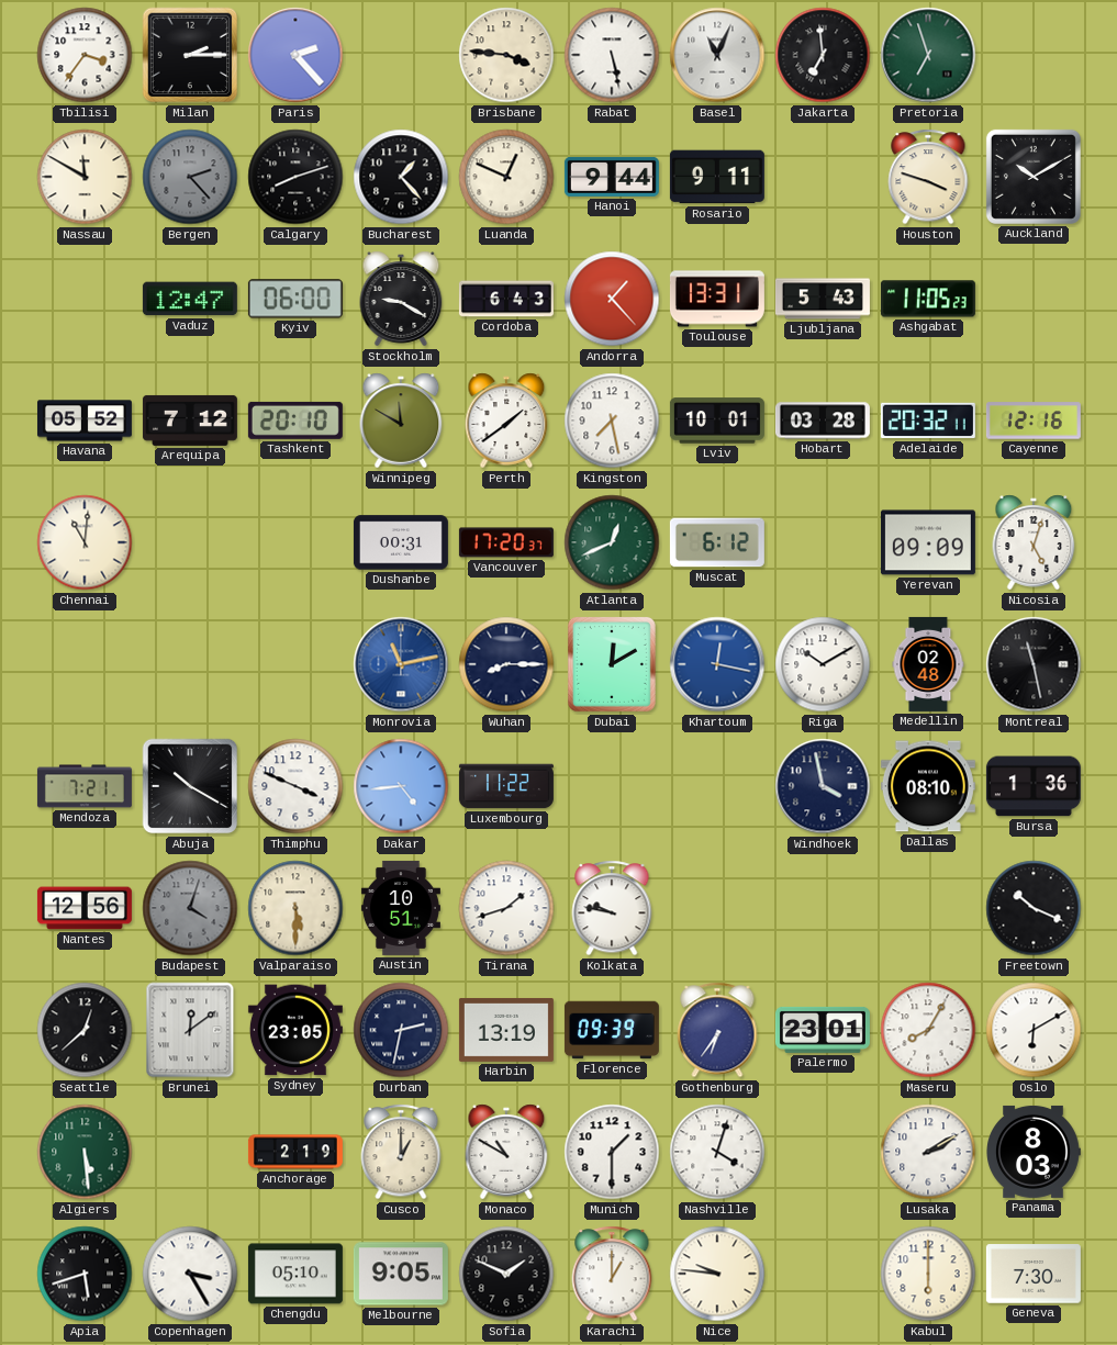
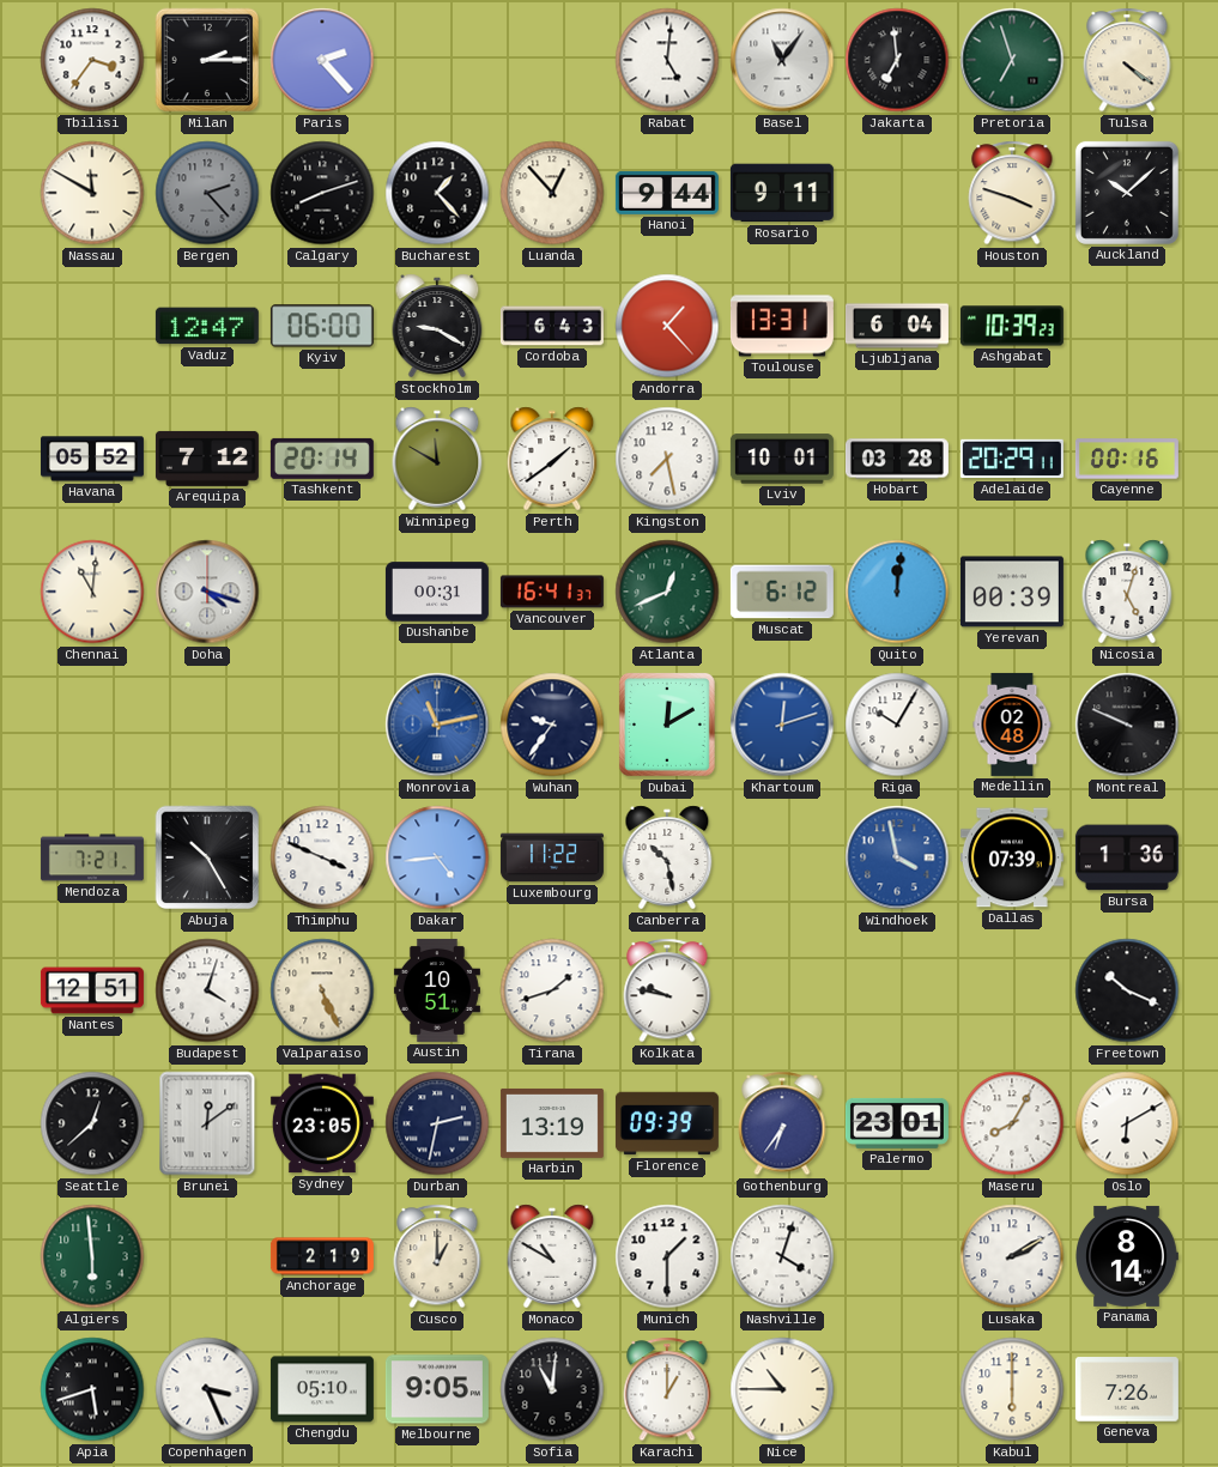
Brisbane: 3:46 -> none (506, 55)
Rabat: 5:28 -> 5:01 (667, 60)
Basel: 11:04 -> 11:06 (782, 60)
Tulsa: none -> 4:21 (1127, 60)
Luanda: 12:49 -> 12:53 (552, 193)
Auckland: 10:10 -> 10:08 (1127, 193)
Ljubljana: 5:43 -> 6:04 (897, 326)
Ashgabat: 11:05 -> 10:39 (1012, 326)
Tashkent: 20:10 -> 20:14 (322, 459)
Adelaide: 20:32 -> 20:29 (1012, 459)
Cayenne: 12:16 -> 00:16 (1127, 459)
Doha: none -> 4:18 (207, 592)
Vancouver: 17:20 -> 16:41 (552, 592)
Quito: none -> 12:01 (897, 592)
Yerevan: 09:09 -> 00:39 (1012, 592)
Wuhan: 8:15 -> 9:36 (552, 725)
Khartoum: 12:17 -> 12:12 (782, 725)
Riga: 10:10 -> 10:05 (897, 725)
Montreal: 11:28 -> 9:49 (1127, 725)
Abuja: 10:20 -> 10:25 (207, 857)
Canberra: none -> 10:28 (667, 857)
Windhoek dial: navy -> blue (897, 857)
Dallas: 08:10 -> 07:39 (1012, 857)
Nantes: 12:56 -> 12:51 (92, 990)
Budapest dial: grey -> white (207, 990)
Valparaiso: 5:30 -> 5:26 (322, 990)
Algiers: 5:29 -> 5:59 (92, 1256)
Panama: 8:03 -> 8:14 (1127, 1256)
Copenhagen: 3:25 -> 3:26 (207, 1389)
Sofia: 1:49 -> 11:01 (552, 1389)
Nice: 9:46 -> 10:45 (782, 1389)
Geneva: 7:30 -> 7:26 (1127, 1389)
